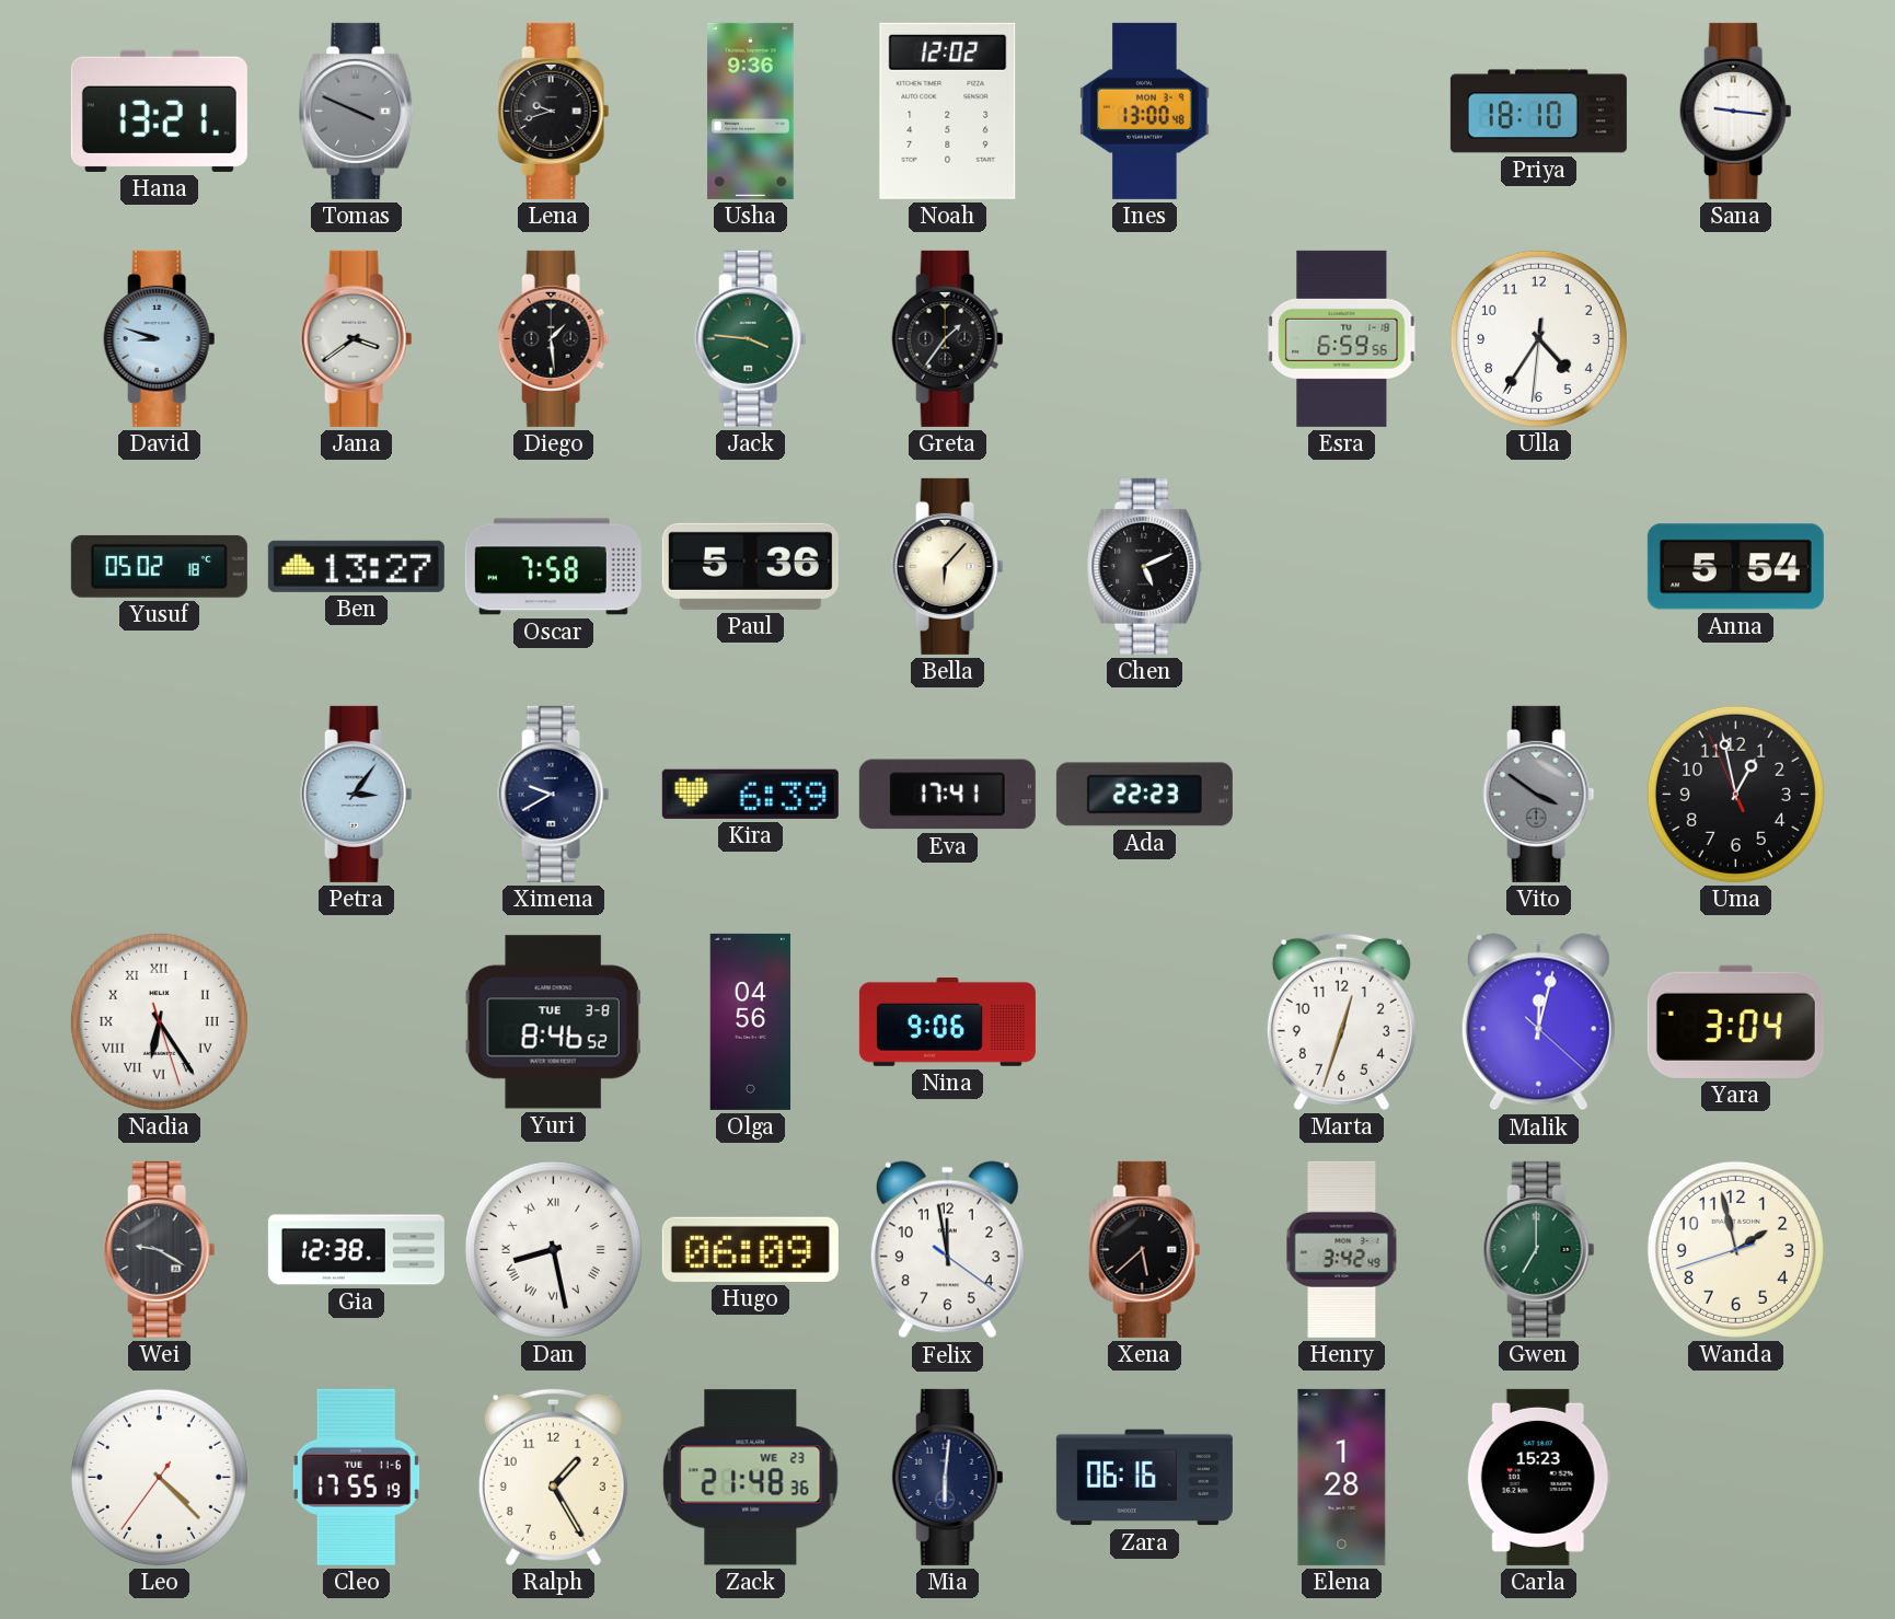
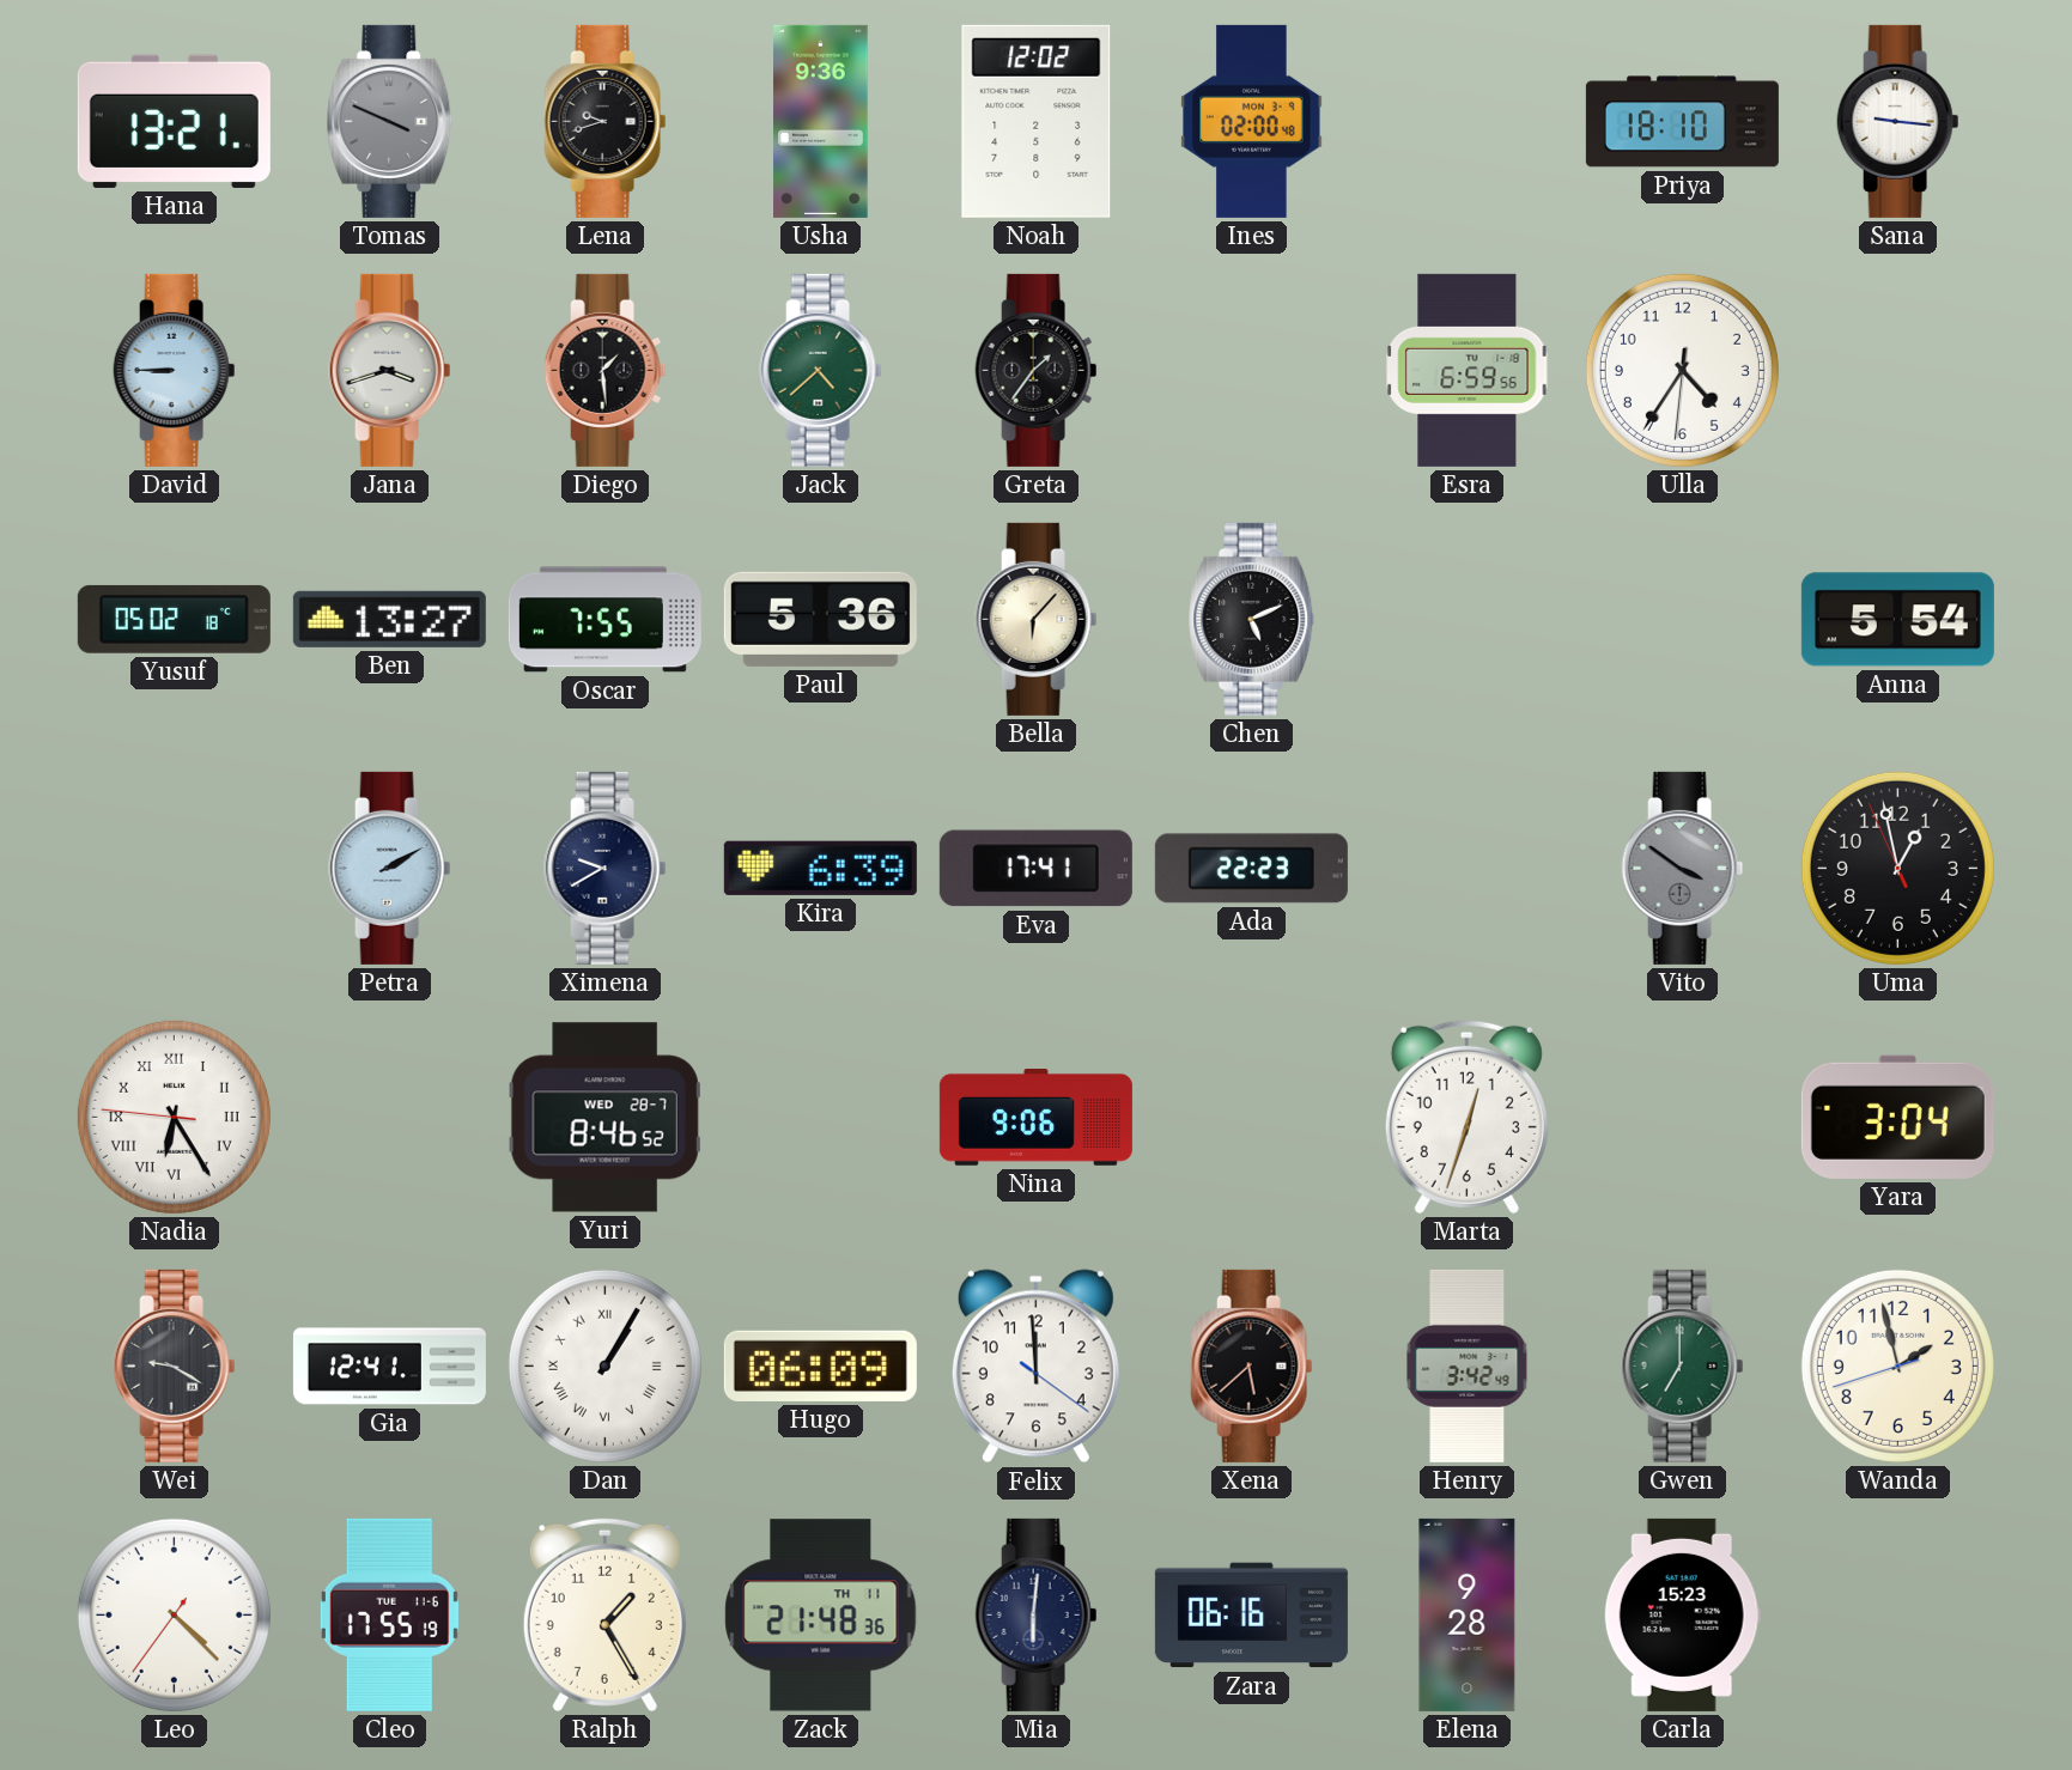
Ines: 13:00 -> 02:00 (1252, 121)
David: 8:48 -> 8:45 (175, 370)
Jana: 3:39 -> 3:42 (390, 370)
Jack: 3:46 -> 4:38 (821, 370)
Oscar: 7:58 -> 7:55 (604, 620)
Petra: 3:06 -> 2:10 (390, 868)
Nadia: 6:24:27 -> 6:24:46 (174, 1117)
Yuri date: TUE 3-8 -> WED 28-7 (604, 1118)
Olga: 04:56 -> none (751, 1021)
Malik: 12:02 -> none (1538, 1022)
Gia: 12:38 -> 12:41 (389, 1367)
Dan: 8:28 -> 1:05 (604, 1365)
Felix: 11:58 -> 11:59 (1035, 1367)
Zack date: WE 23 -> TH 11 (821, 1616)
Elena: 1:28 -> 9:28 (1468, 1614)
